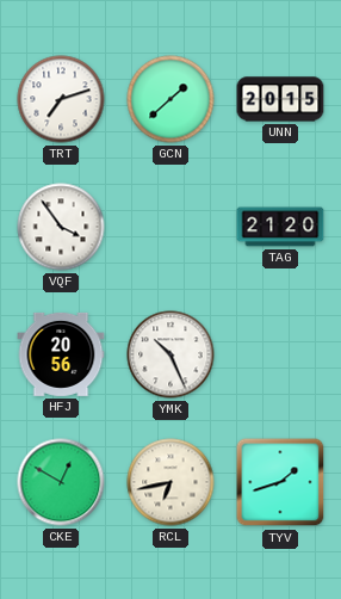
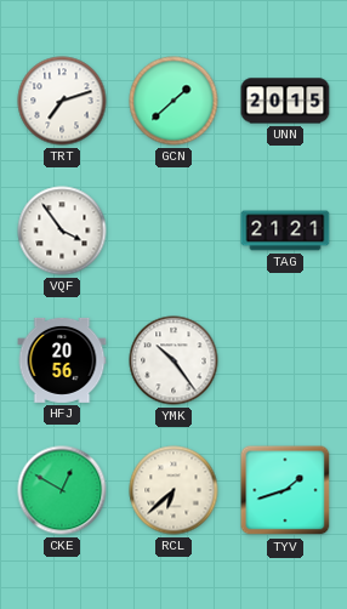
TAG: 21:20 -> 21:21 (285, 230)
YMK: 10:26 -> 10:24 (173, 360)
RCL: 6:43 -> 6:38 (173, 490)
